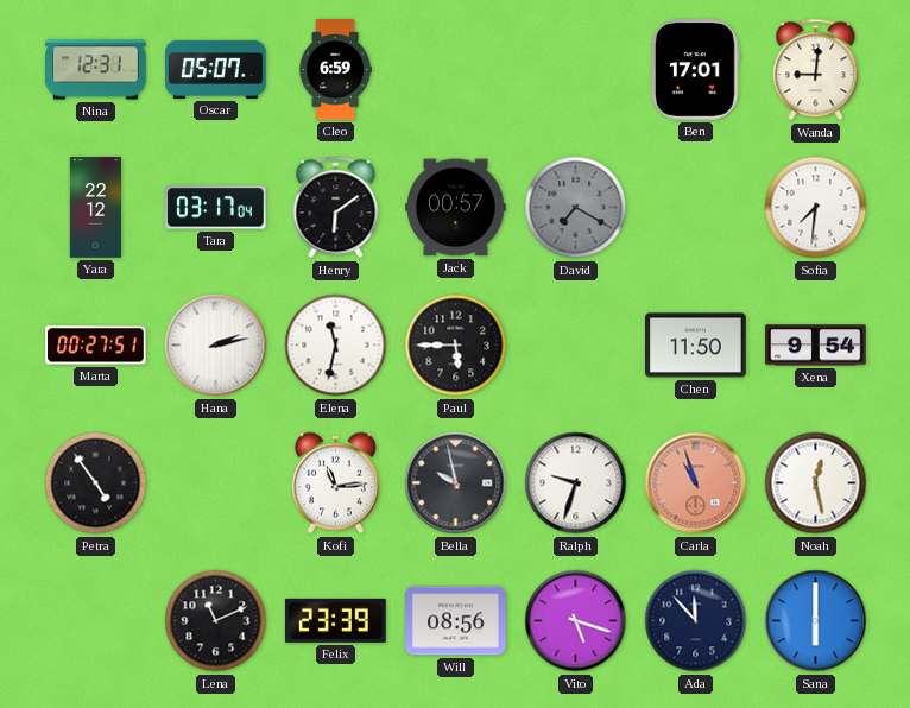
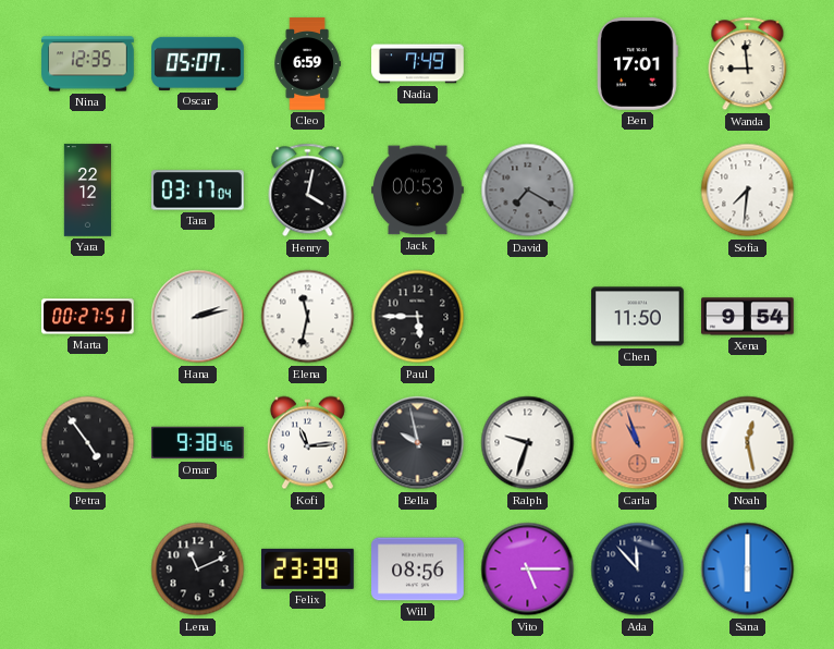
Nina: 12:31 -> 12:35 (88, 64)
Nadia: none -> 7:49 (418, 64)
Wanda: 9:01 -> 8:59 (748, 64)
Henry: 6:09 -> 4:02 (308, 191)
Jack: 00:57 -> 00:53 (418, 191)
Omar: none -> 9:38 (198, 443)
Vito: 5:18 -> 5:15 (528, 570)
